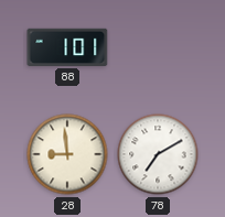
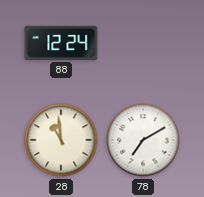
88: 1:01 -> 12:24 (61, 43)
28: 8:59 -> 10:59 (61, 140)
